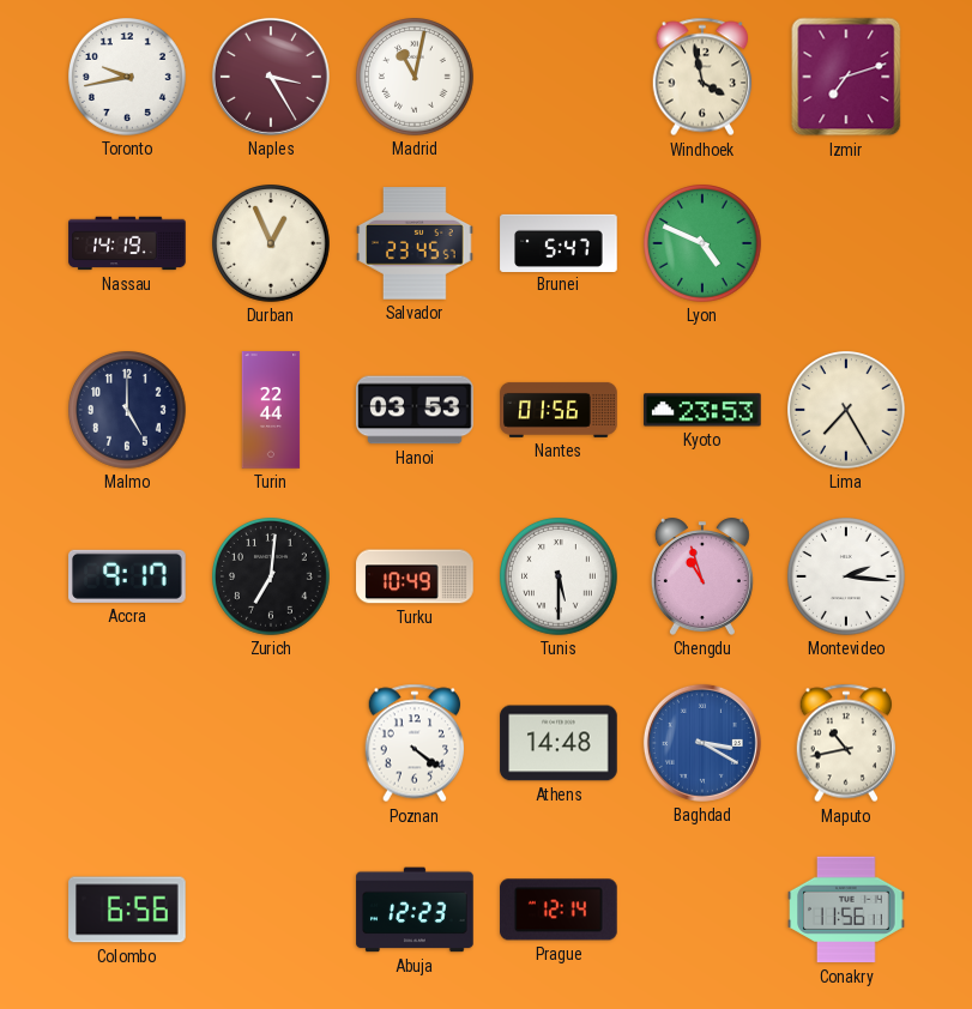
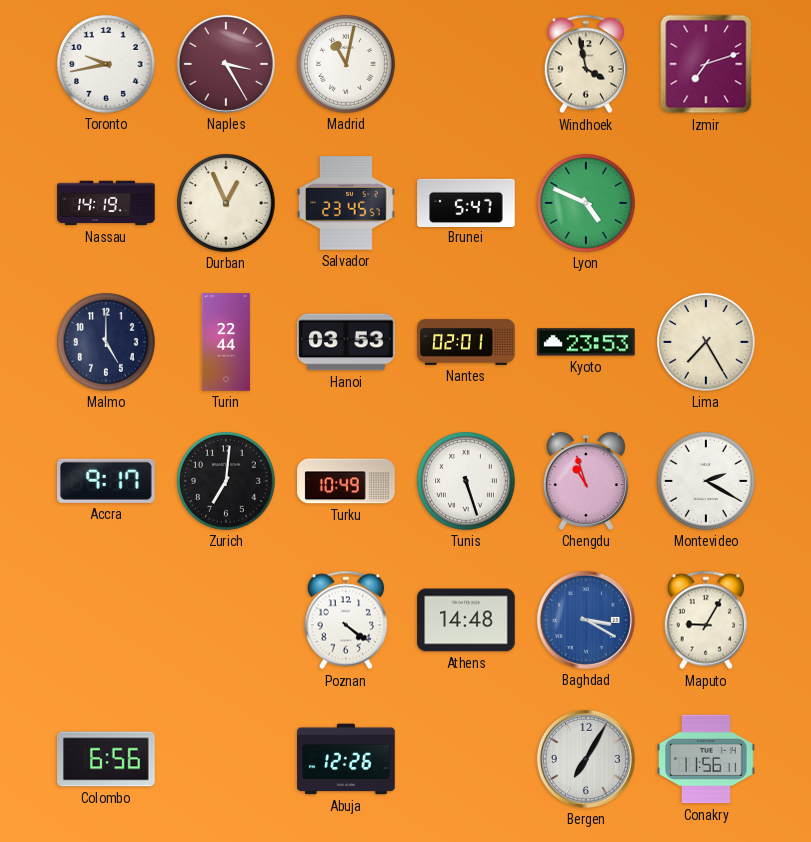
Nantes: 01:56 -> 02:01 (466, 342)
Tunis: 5:30 -> 5:27 (467, 482)
Montevideo: 2:16 -> 2:20 (707, 482)
Maputo: 10:43 -> 9:05 (706, 620)
Abuja: 12:23 -> 12:26 (346, 759)
Prague: 12:14 -> none (559, 910)
Bergen: none -> 7:05 (586, 759)
